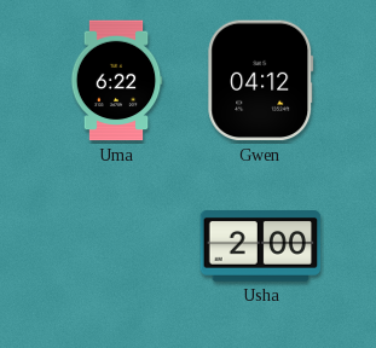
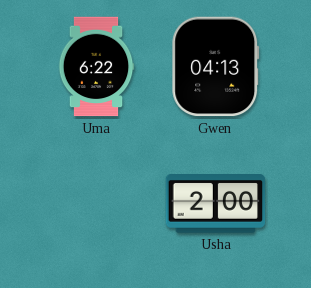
Gwen: 04:12 -> 04:13 (216, 67)
